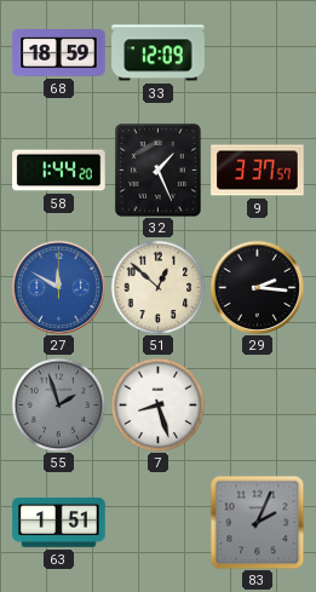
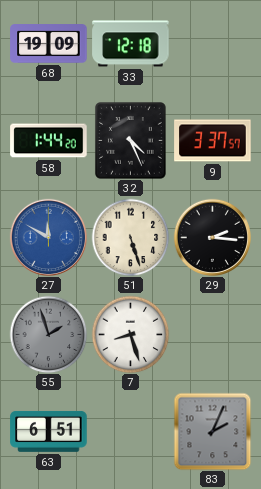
68: 18:59 -> 19:09 (49, 44)
33: 12:09 -> 12:18 (131, 44)
32: 1:26 -> 4:26 (131, 141)
51: 12:52 -> 5:27 (130, 237)
63: 1:51 -> 6:51 (49, 431)
